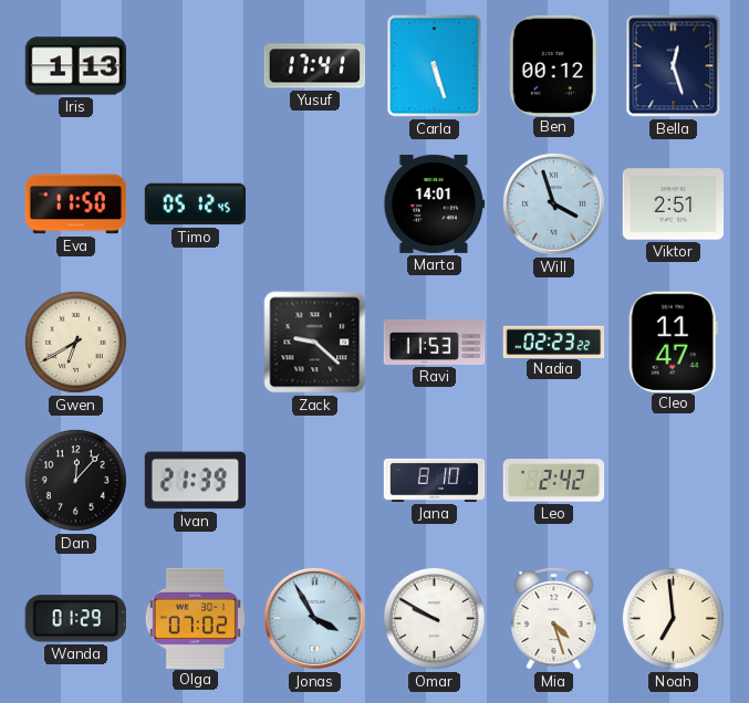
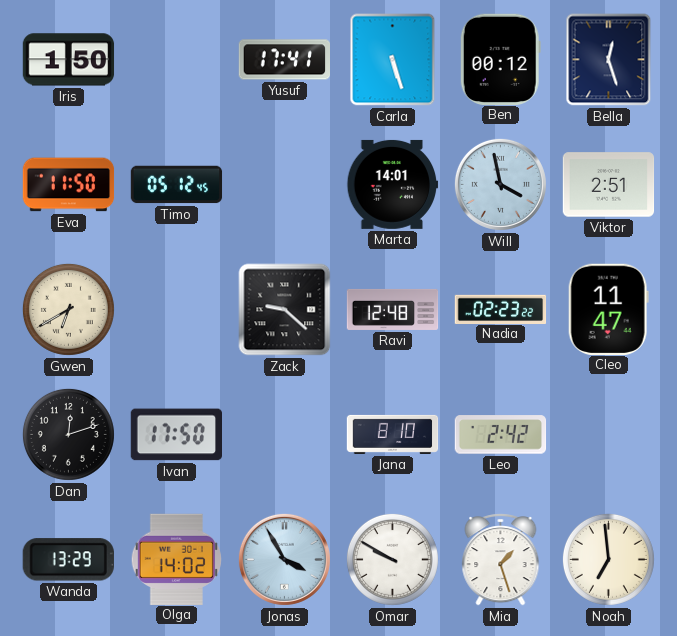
Iris: 1:13 -> 1:50 (69, 60)
Will: 3:57 -> 3:58 (500, 184)
Ravi: 11:53 -> 12:48 (393, 309)
Dan: 12:07 -> 12:12 (68, 434)
Ivan: 21:39 -> 17:50 (176, 435)
Wanda: 01:29 -> 13:29 (68, 560)
Olga: 07:02 -> 14:02 (176, 559)
Mia: 4:27 -> 1:27 (501, 560)
